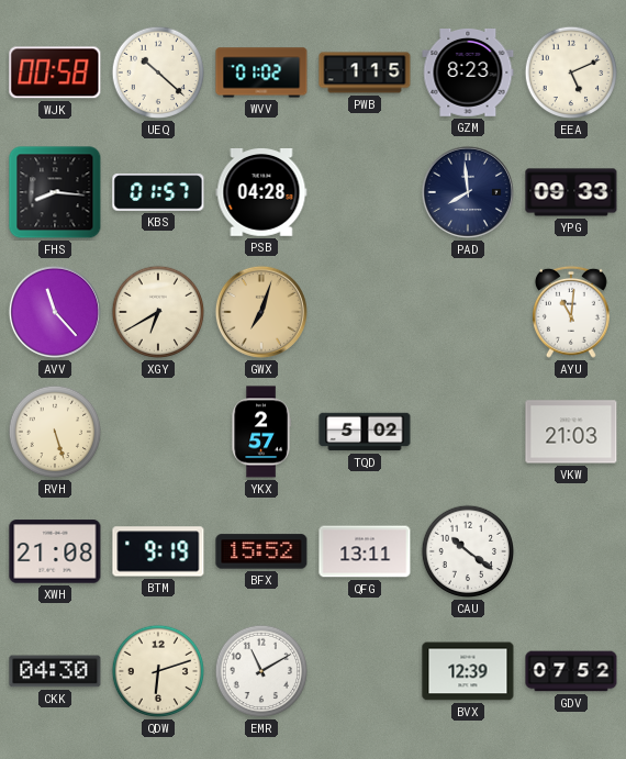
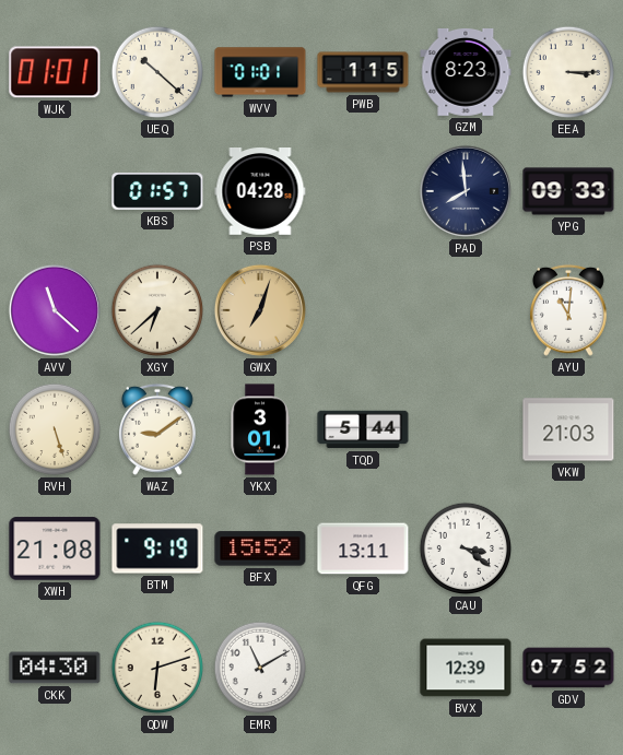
WJK: 00:58 -> 01:01 (55, 72)
WVV: 01:02 -> 01:01 (260, 72)
EEA: 5:11 -> 3:15 (568, 72)
FHS: 8:16 -> none (55, 192)
AVV: 11:23 -> 11:22 (55, 310)
XGY: 6:40 -> 6:38 (157, 310)
WAZ: none -> 9:09 (157, 429)
YKX: 2:57 -> 3:01 (260, 429)
TQD: 5:02 -> 5:44 (363, 429)
CAU: 10:21 -> 3:21 (466, 548)
